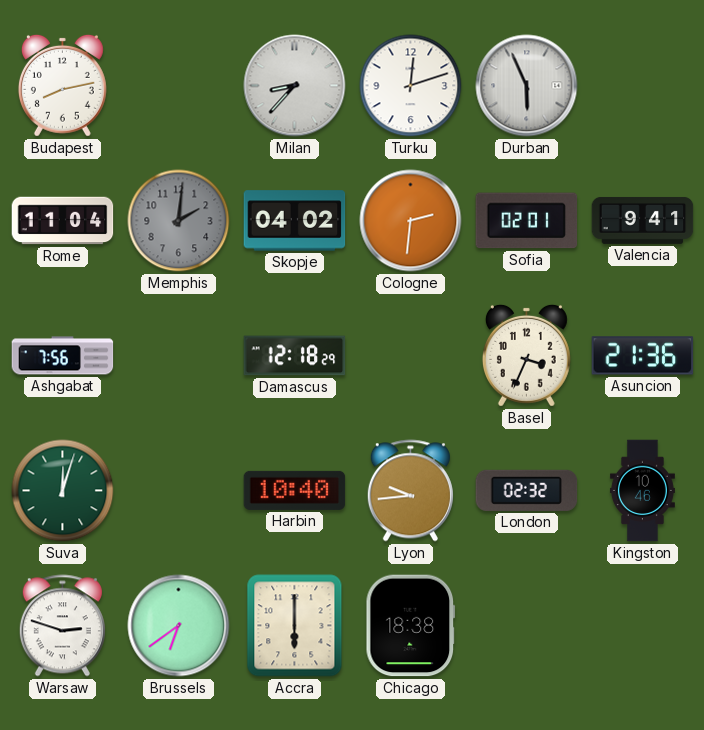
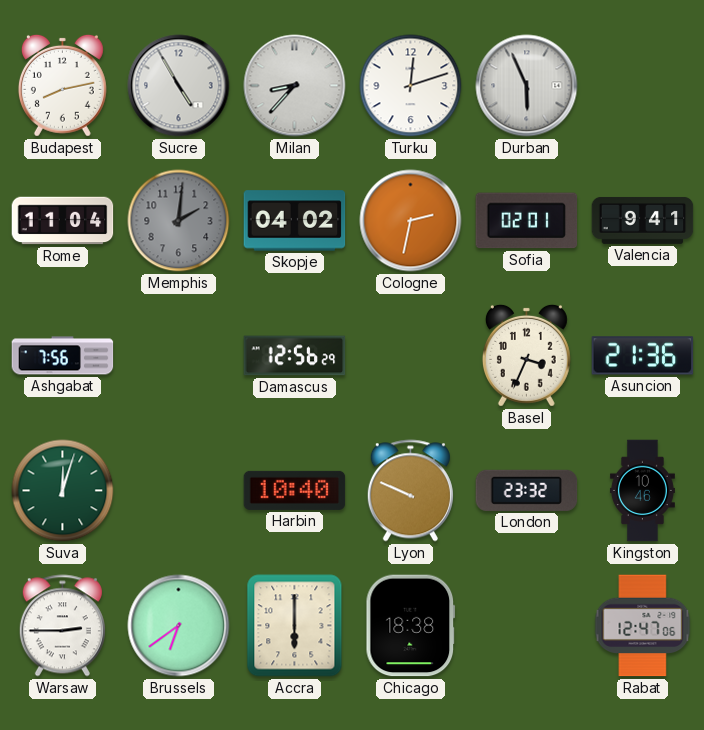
Sucre: none -> 4:55 (179, 86)
Cologne: 2:31 -> 2:32 (411, 221)
Damascus: 12:18 -> 12:56 (295, 356)
Lyon: 9:44 -> 9:49 (410, 491)
London: 02:32 -> 23:32 (527, 490)
Warsaw: 2:48 -> 2:45 (62, 626)
Rabat: none -> 12:47 (643, 626)
